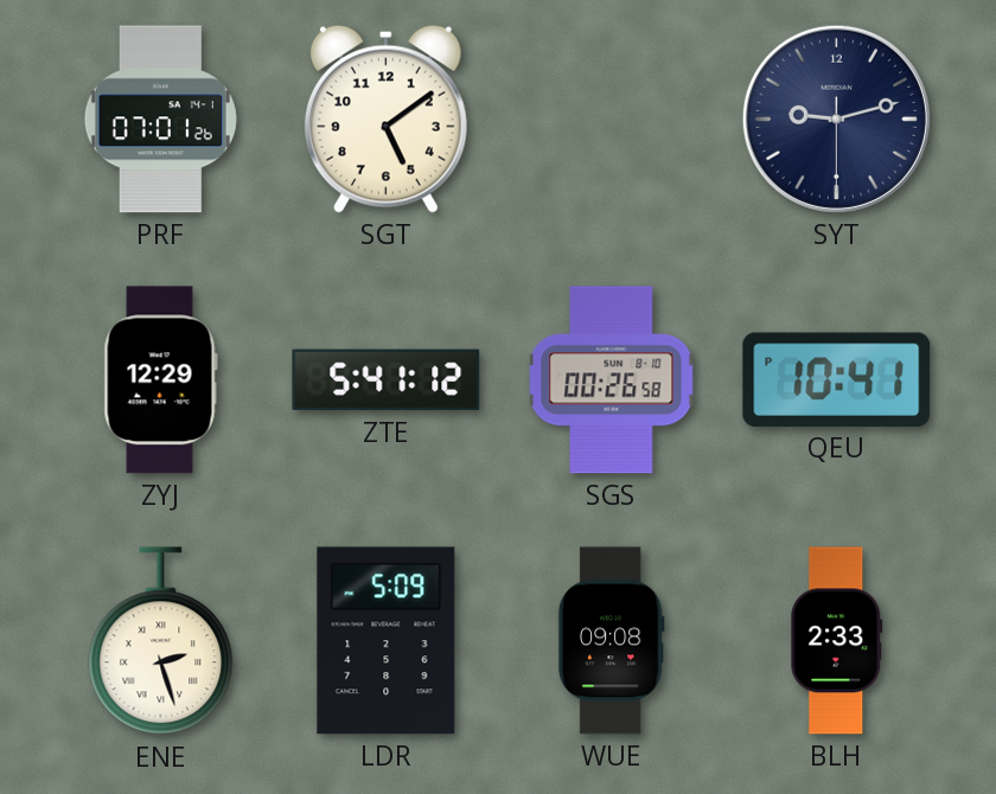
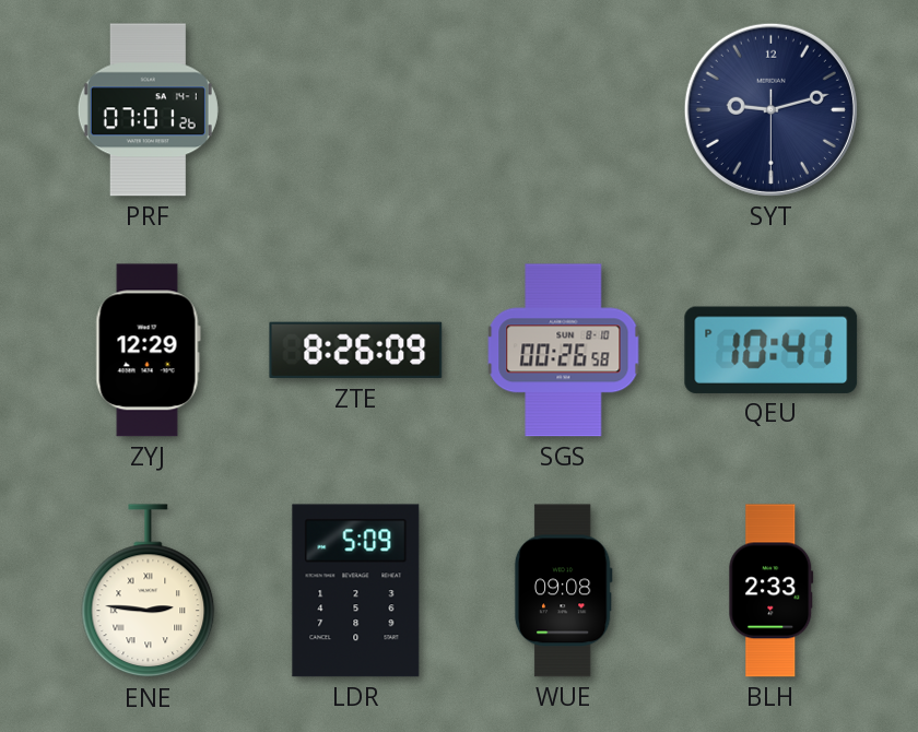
SGT: 5:09 -> none (385, 119)
ZTE: 5:41 -> 8:26 (356, 351)
ENE: 2:27 -> 2:46 (149, 591)
